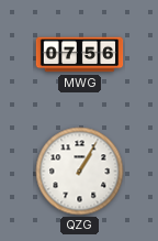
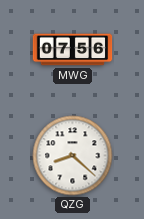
QZG: 1:05 -> 8:22 (73, 156)
